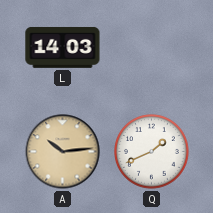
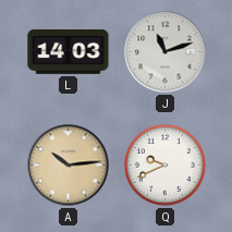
J: none -> 11:12 (166, 52)
Q: 1:41 -> 9:41 (166, 166)
